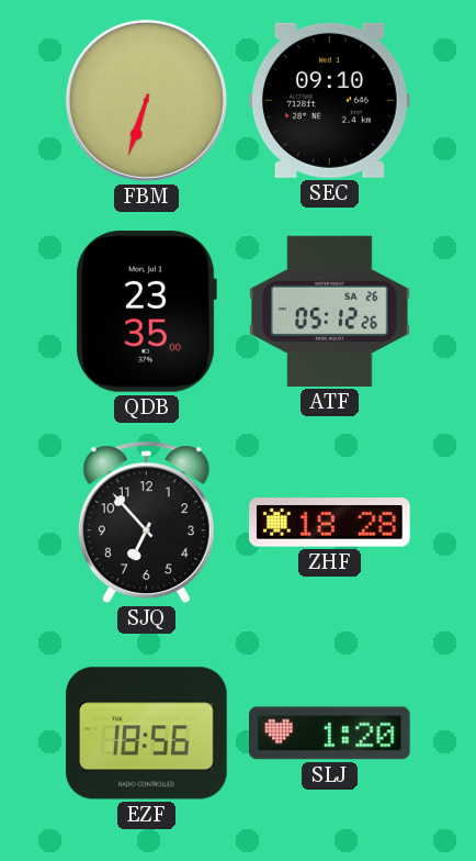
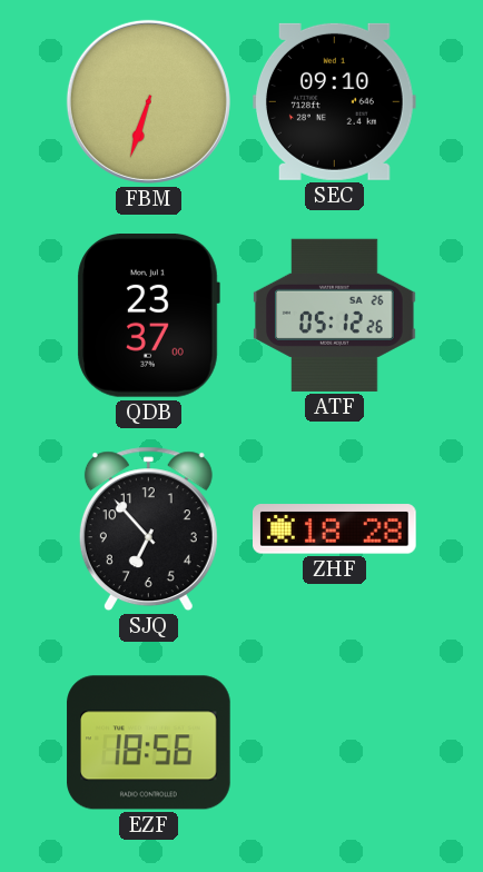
QDB: 23:35 -> 23:37 (148, 316)
SLJ: 1:20 -> none (330, 734)
